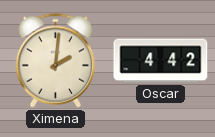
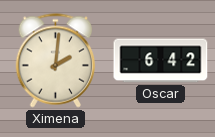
Oscar: 4:42 -> 6:42 (161, 61)
